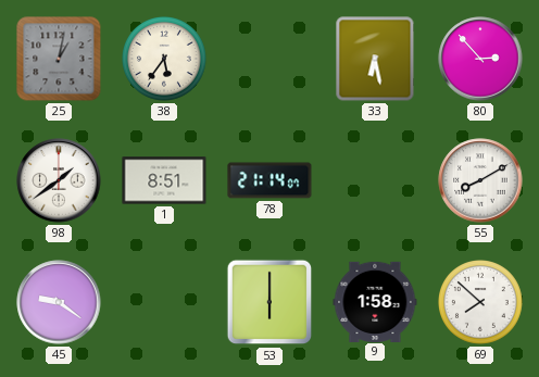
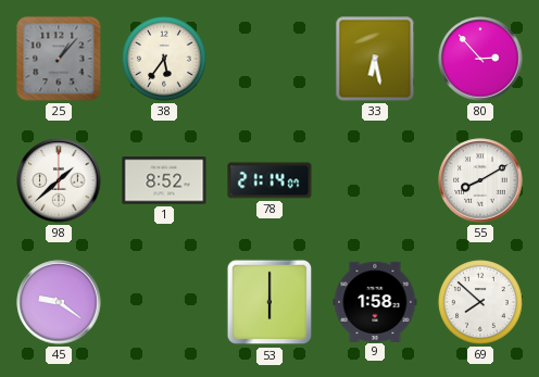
25: 1:02 -> 1:07 (59, 59)
98: 1:39 -> 1:38 (59, 180)
1: 8:51 -> 8:52 (164, 180)
